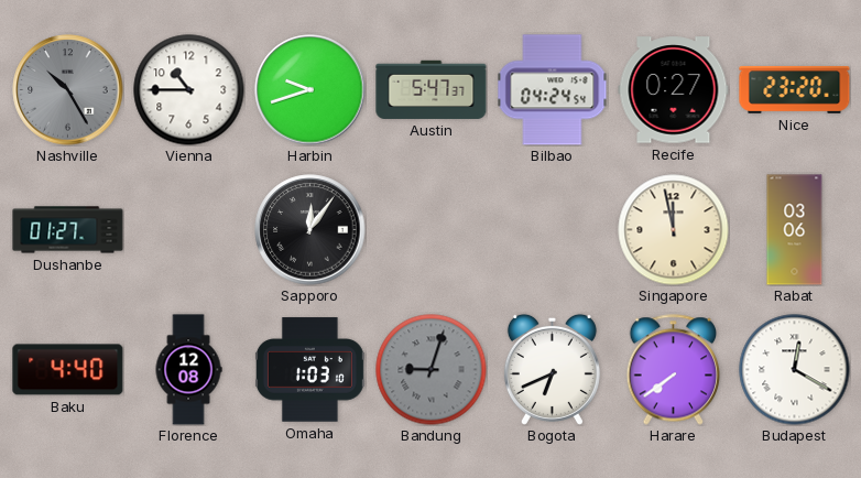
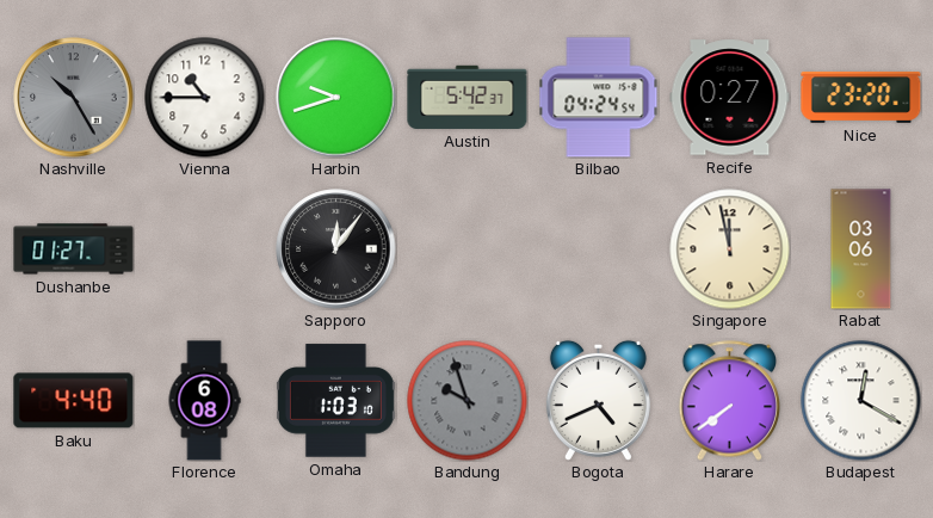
Austin: 5:47 -> 5:42 (468, 97)
Florence: 12:08 -> 6:08 (204, 401)
Bandung: 9:03 -> 9:57 (468, 401)
Bogota: 6:41 -> 4:41 (598, 400)
